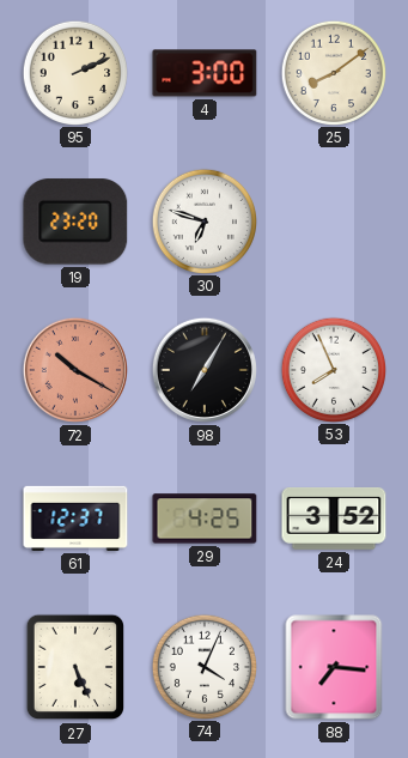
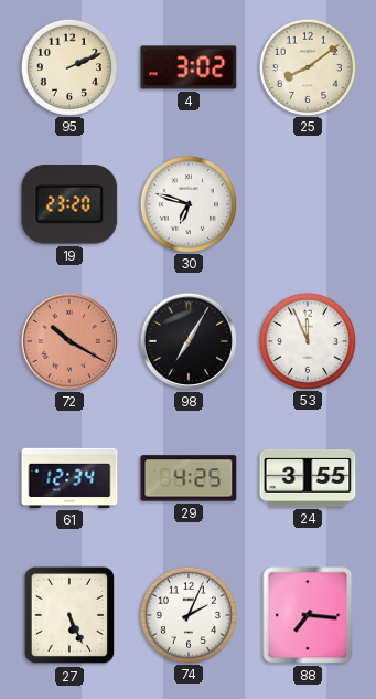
4: 3:00 -> 3:02 (189, 67)
53: 7:56 -> 11:56 (307, 340)
61: 12:37 -> 12:34 (69, 478)
24: 3:52 -> 3:55 (308, 478)
74: 4:04 -> 2:04 (187, 614)
